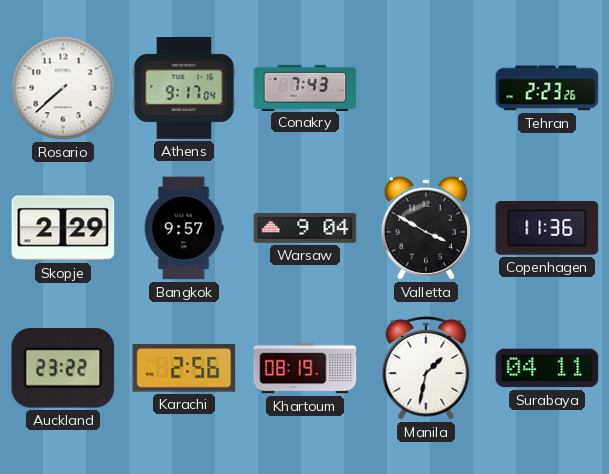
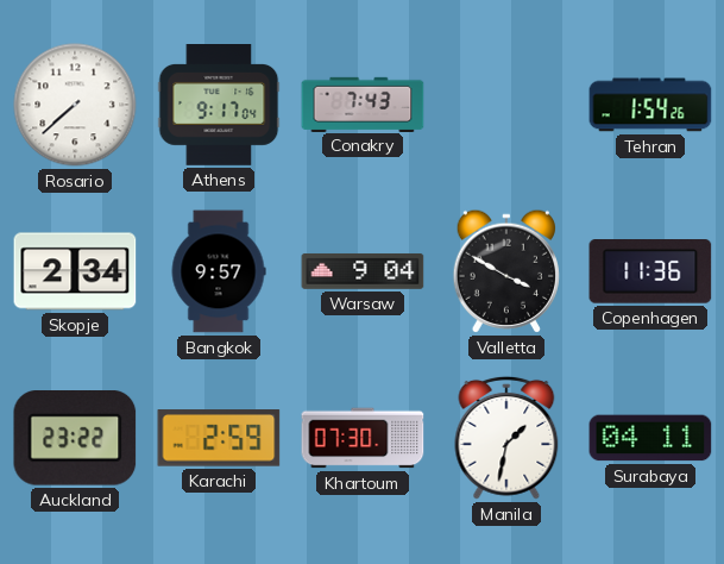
Tehran: 2:23 -> 1:54 (650, 105)
Skopje: 2:29 -> 2:34 (75, 271)
Karachi: 2:56 -> 2:59 (219, 438)
Khartoum: 08:19 -> 07:30 (363, 438)
